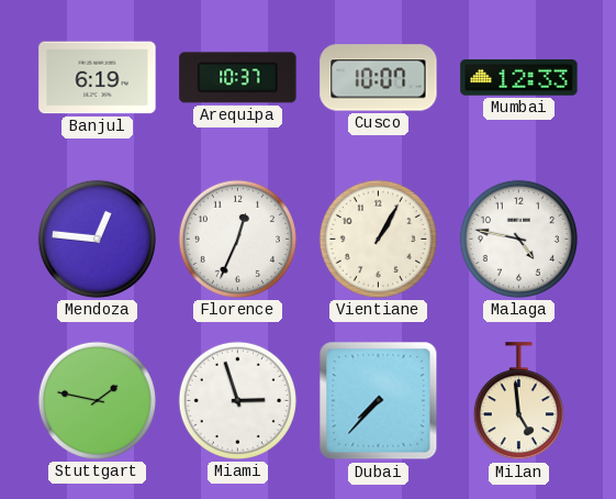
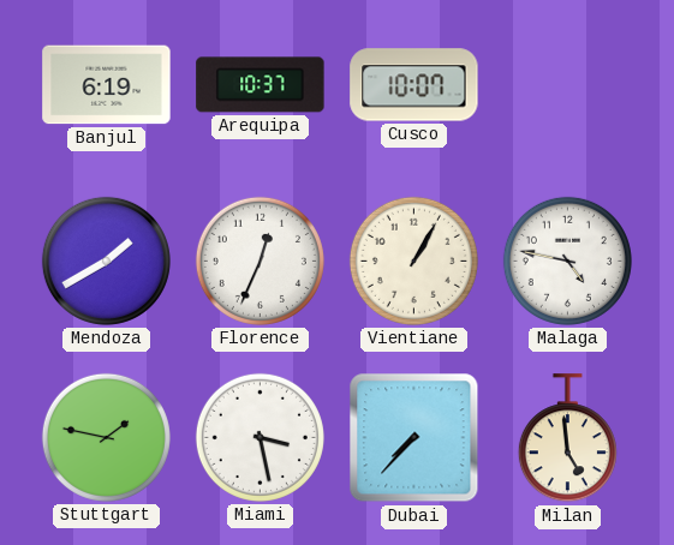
Mumbai: 12:33 -> none (519, 78)
Mendoza: 12:46 -> 1:40 (106, 260)
Miami: 2:57 -> 3:28 (260, 437)
